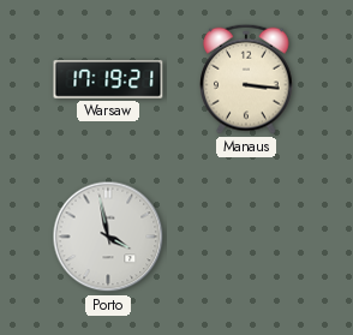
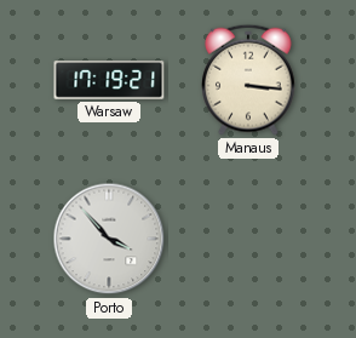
Porto: 3:58 -> 3:53 (109, 239)
